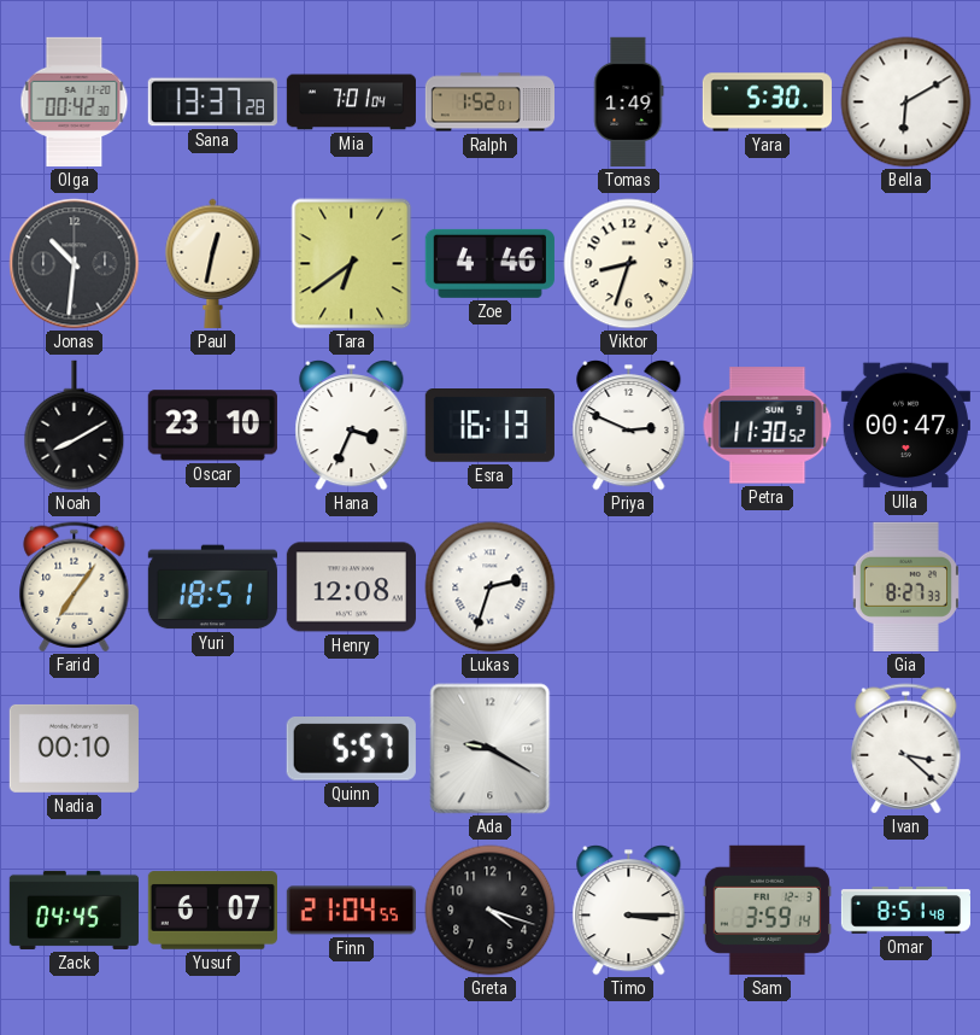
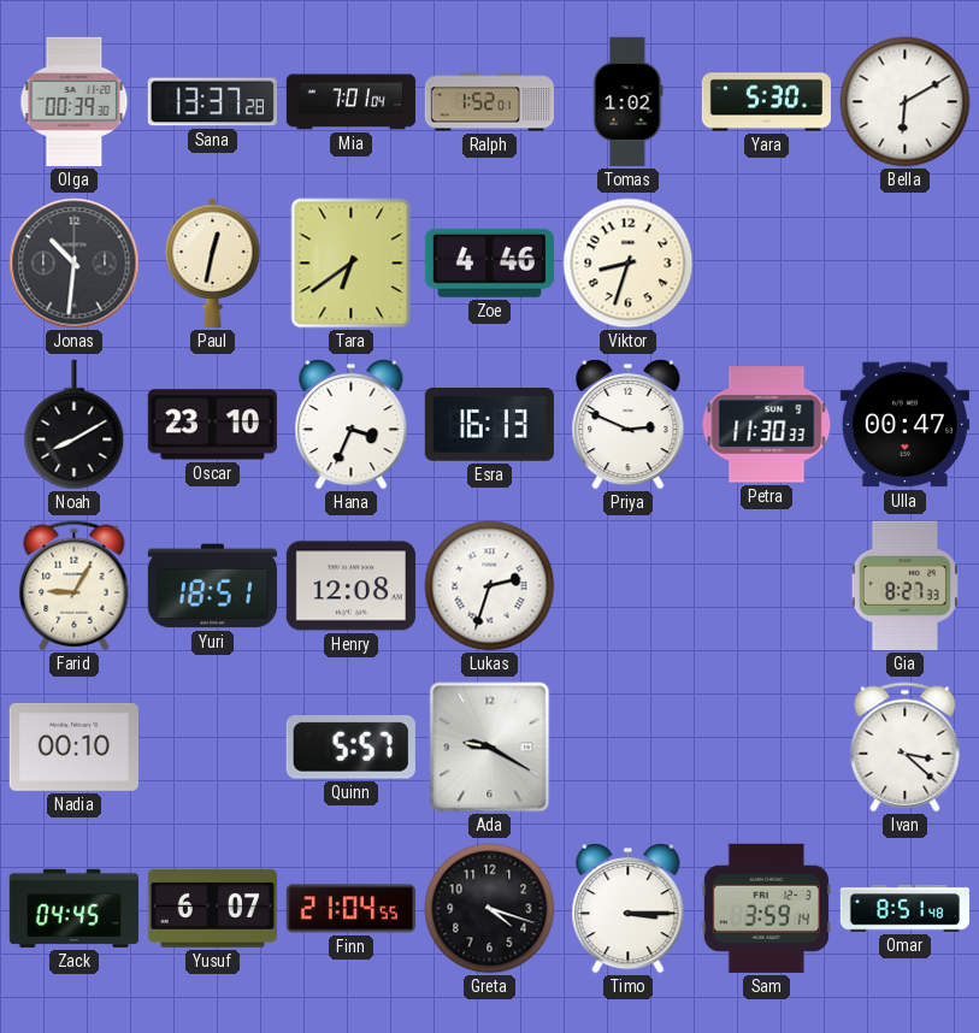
Olga: 00:42 -> 00:39 (75, 101)
Tomas: 1:49 -> 1:02 (629, 101)
Petra: 11:30:52 -> 11:30:33 (767, 425)
Farid: 7:06 -> 9:05 (75, 586)
